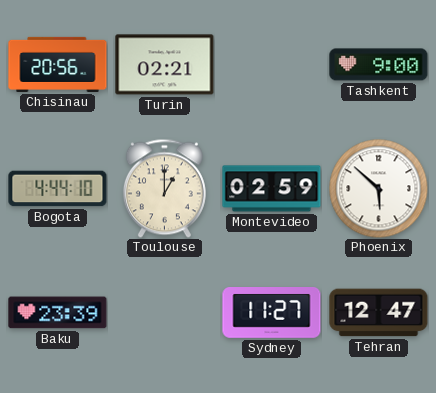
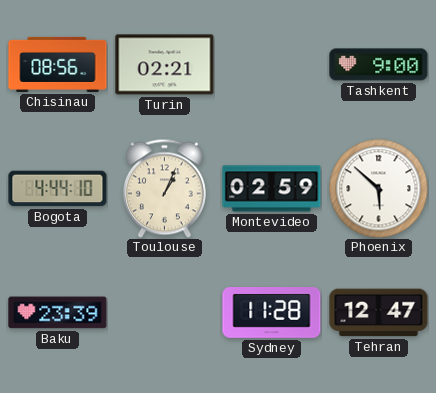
Chisinau: 20:56 -> 08:56 (58, 64)
Toulouse: 1:00 -> 1:04 (164, 188)
Sydney: 11:27 -> 11:28 (272, 313)
